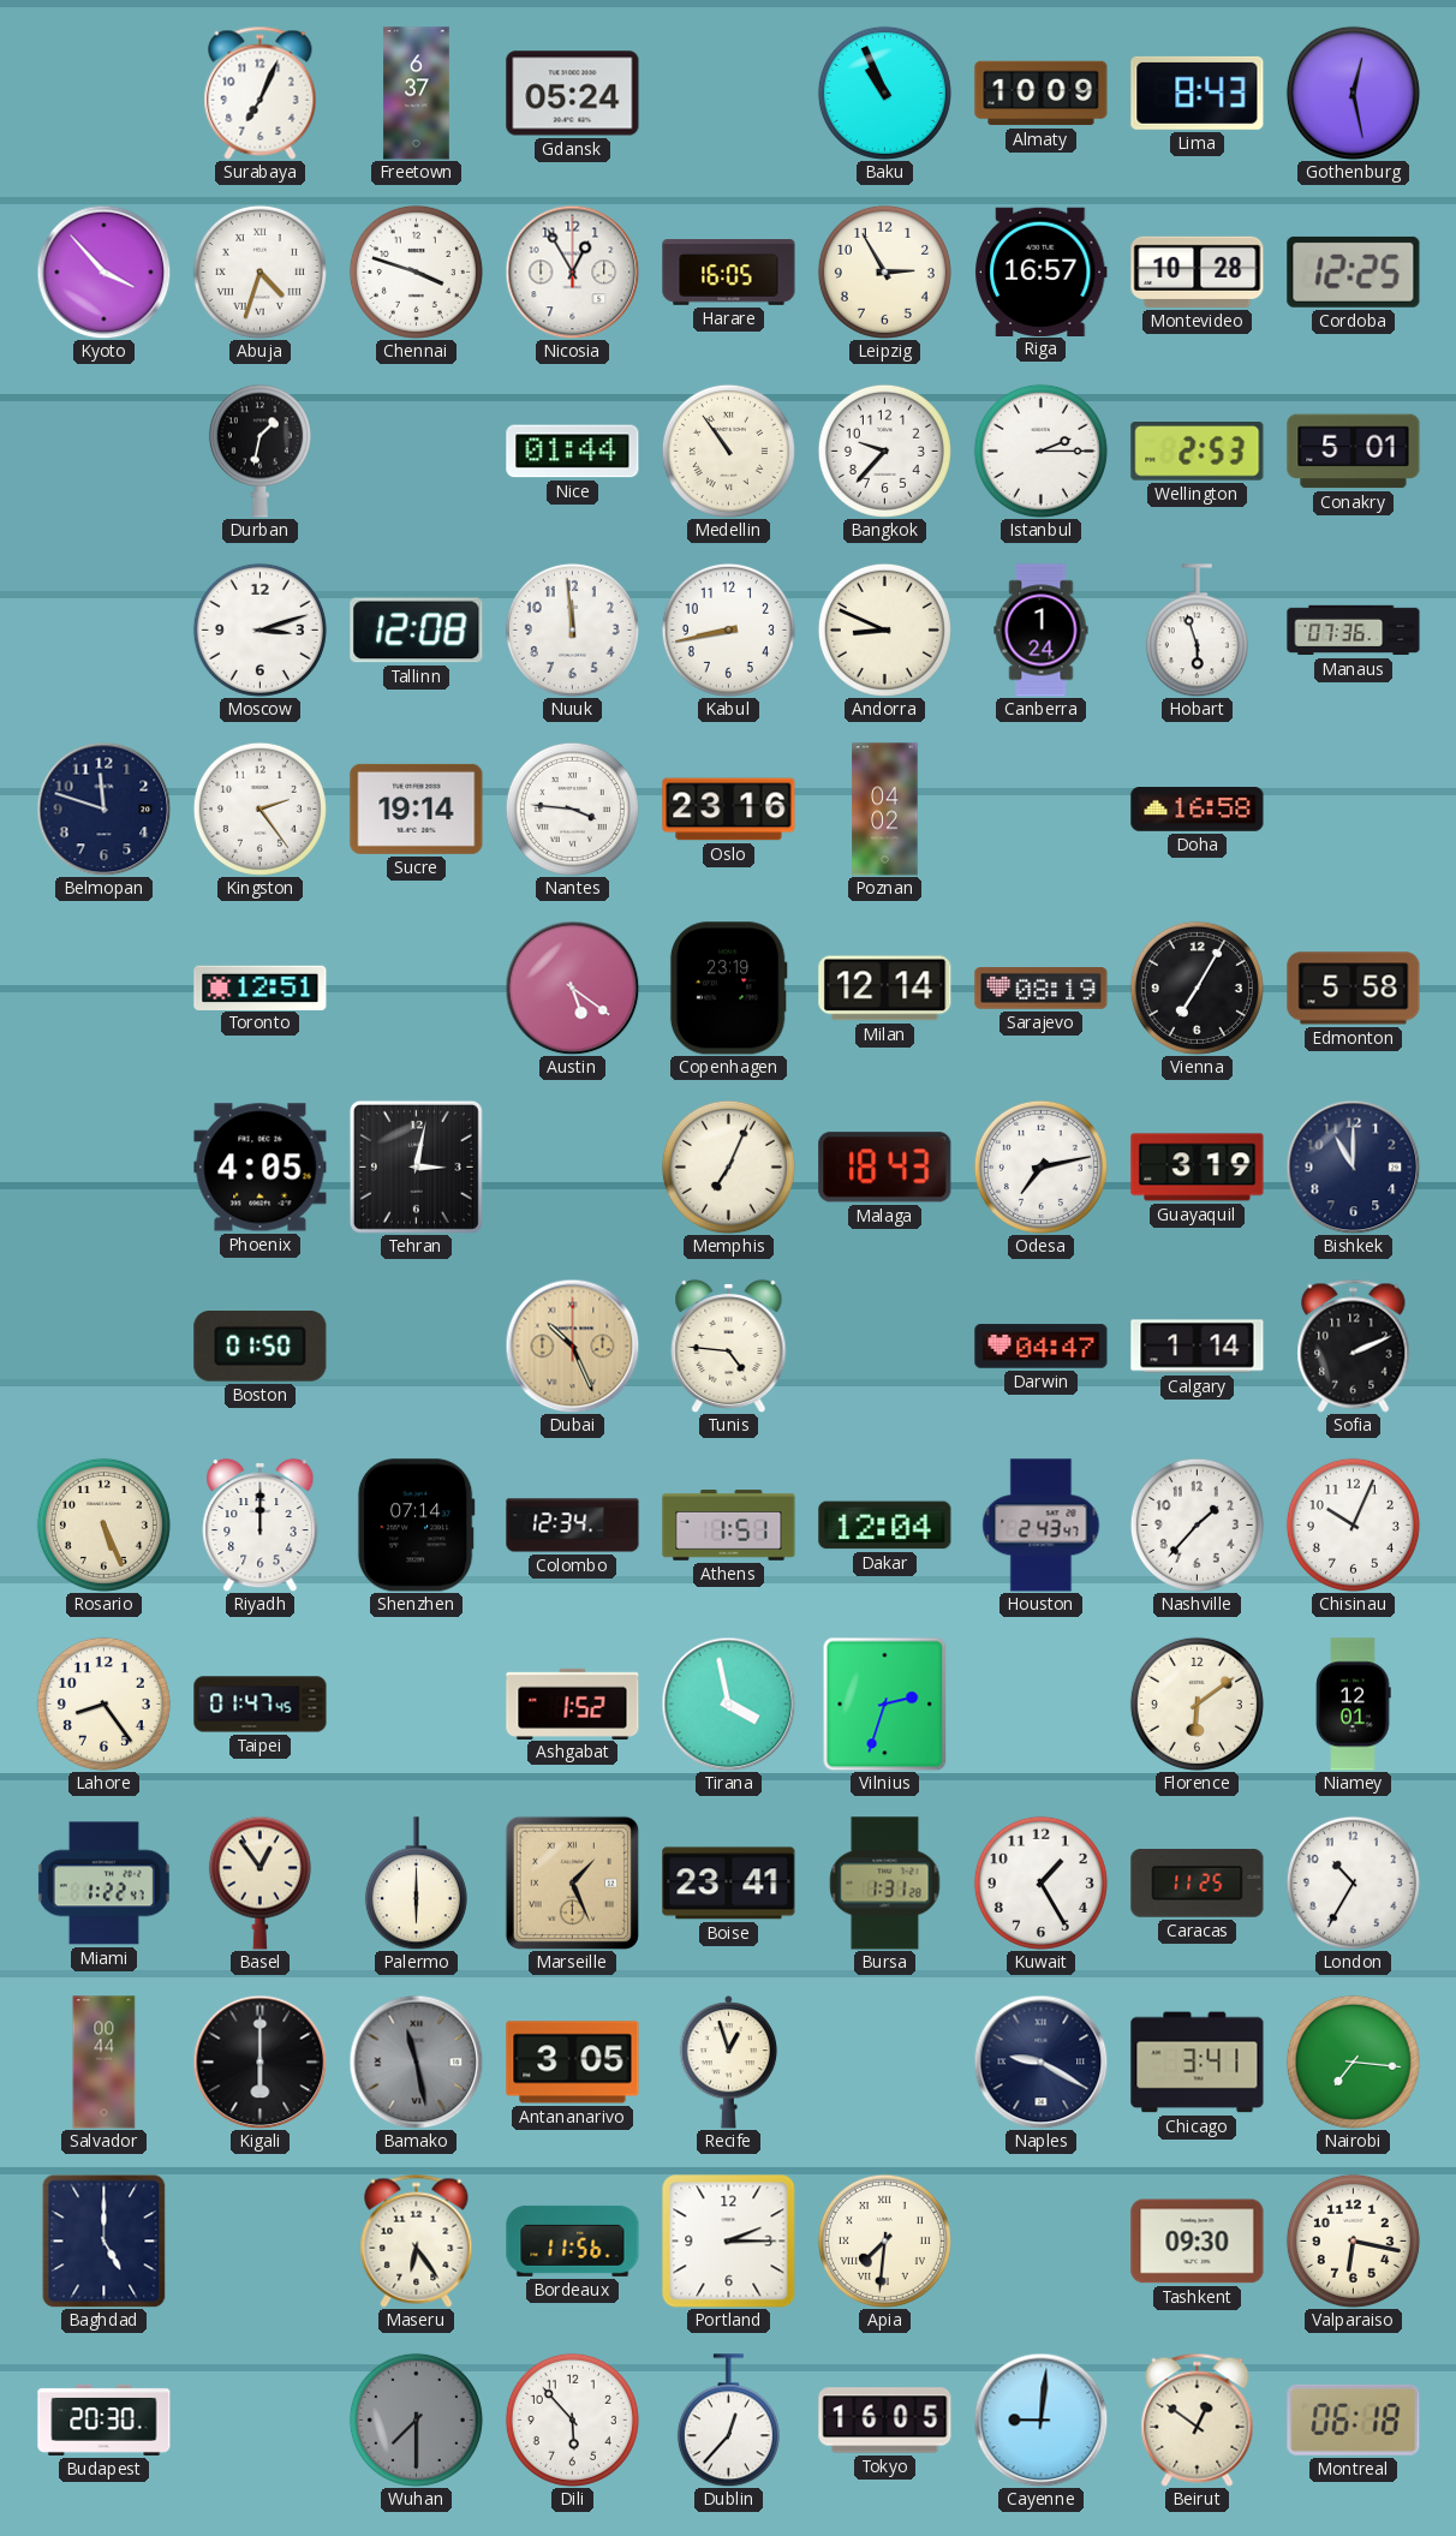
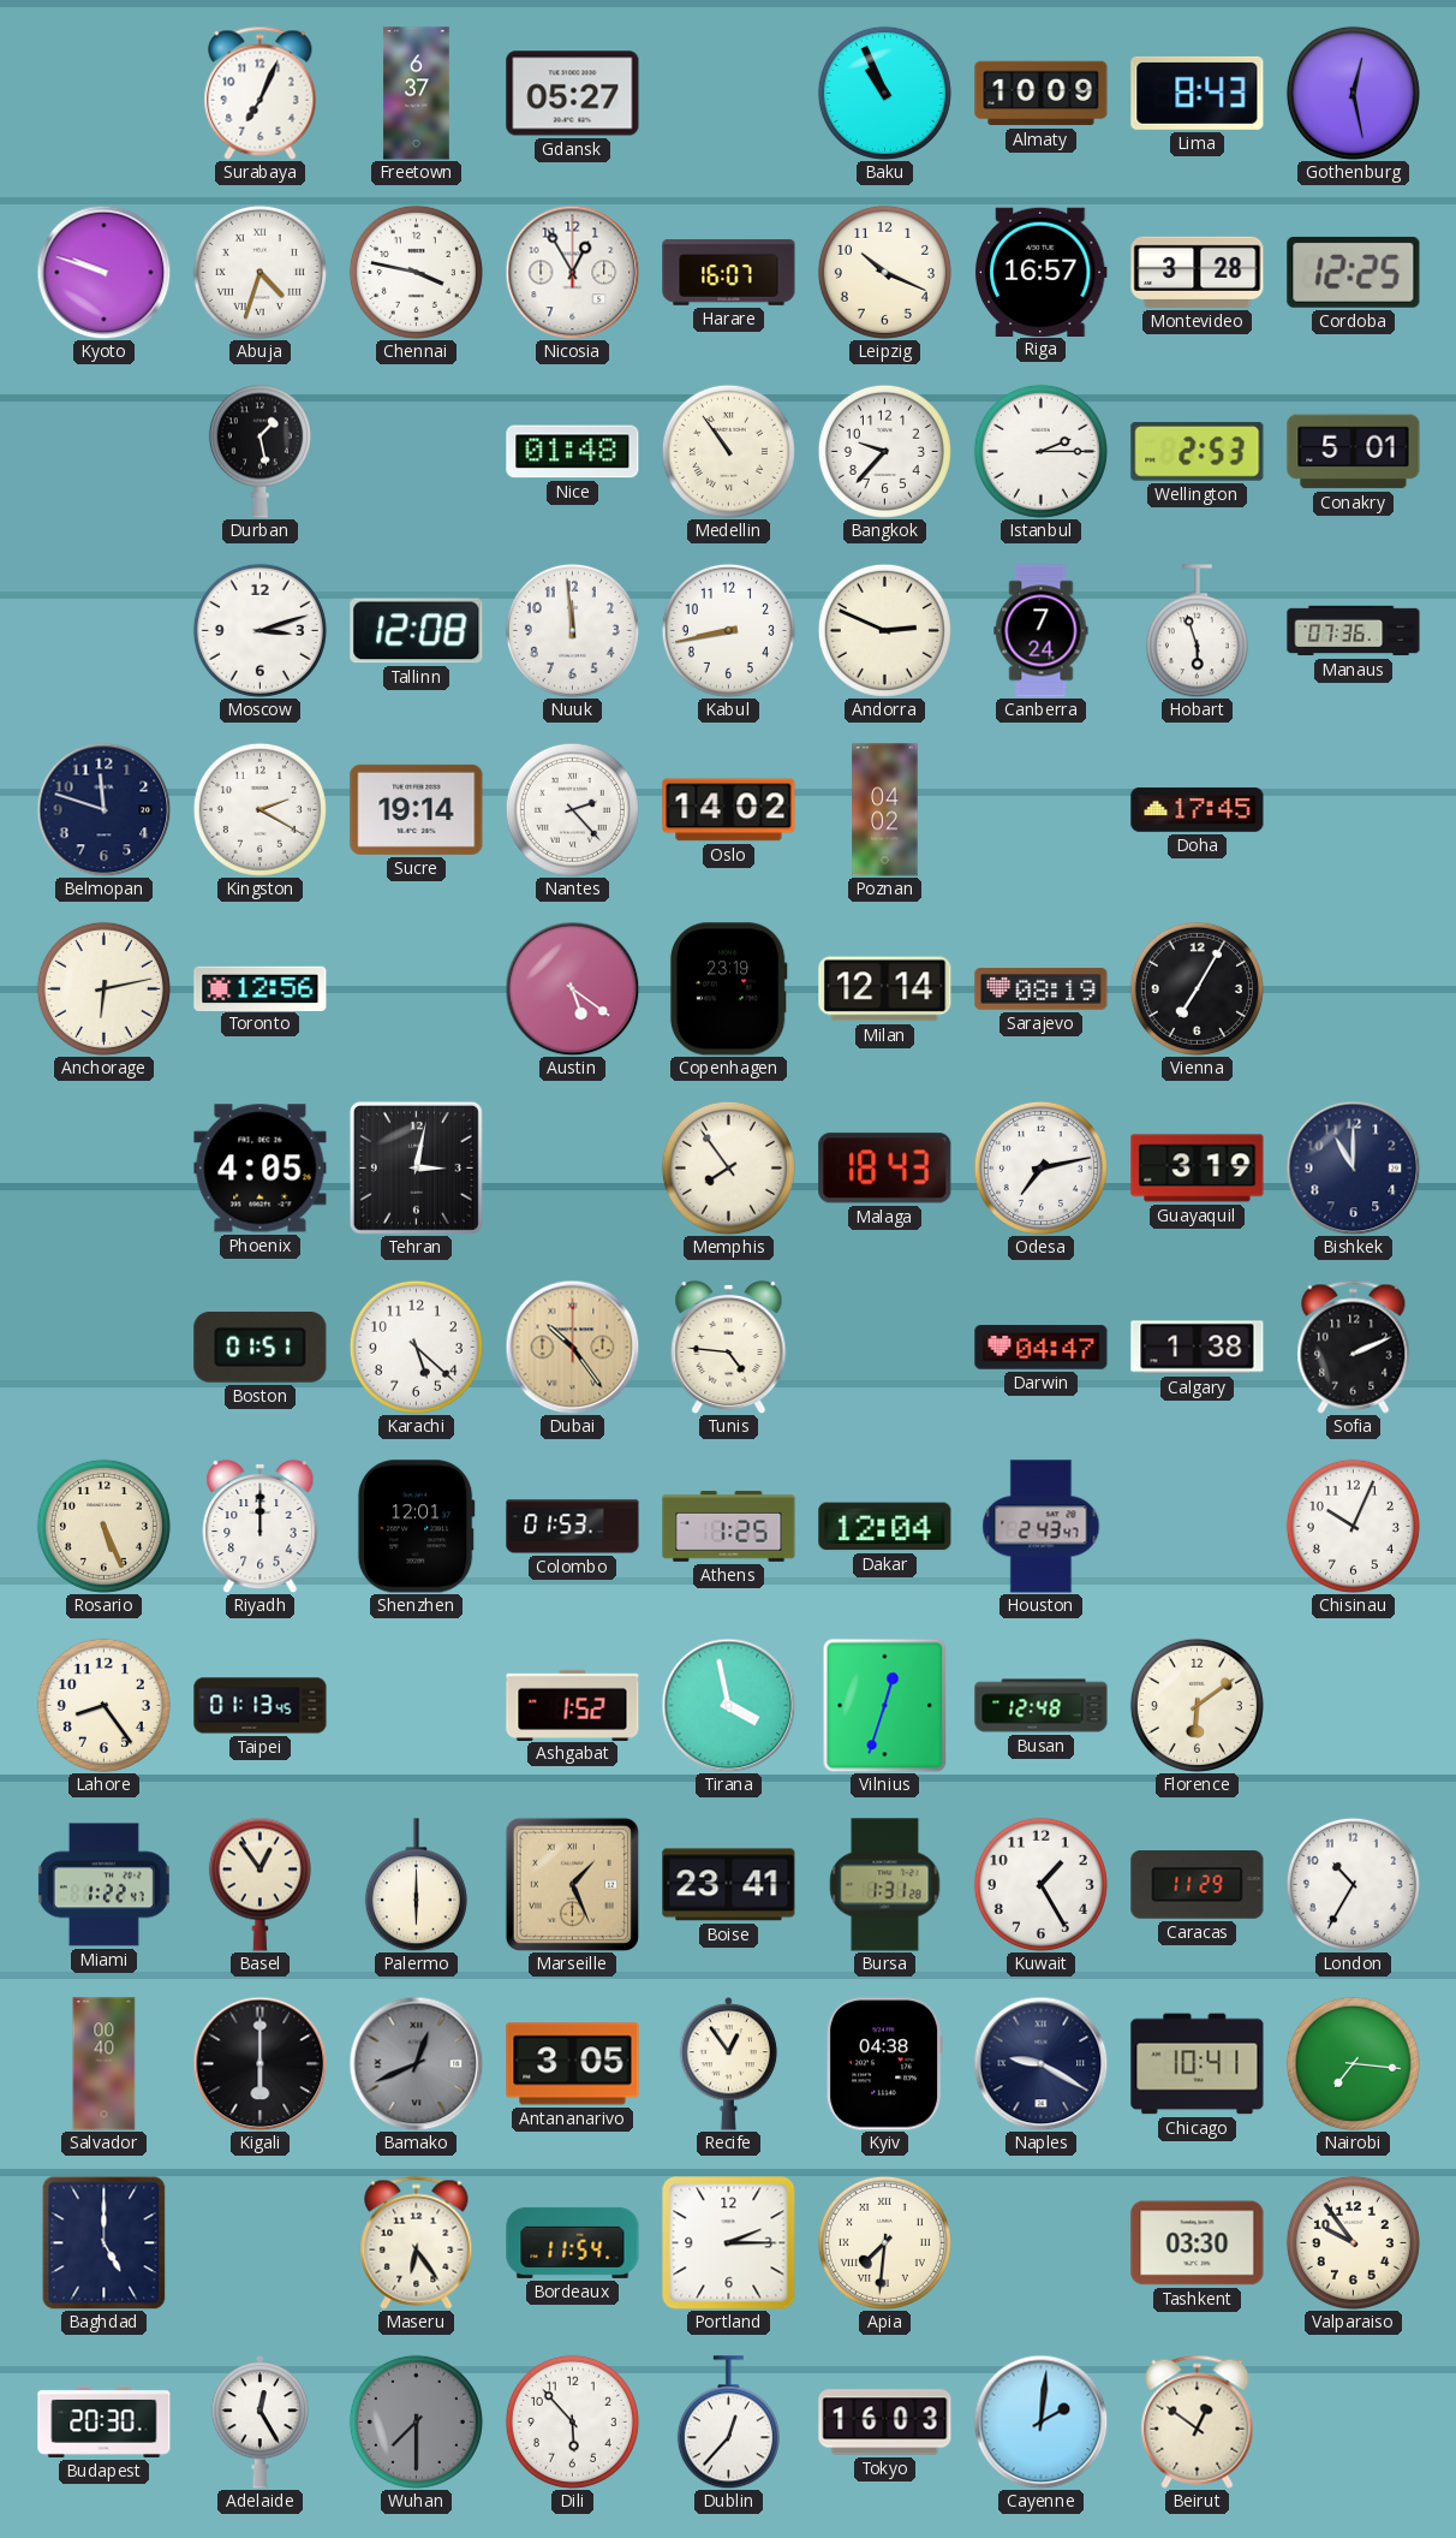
Gdansk: 05:24 -> 05:27 (573, 94)
Kyoto: 3:53 -> 9:48 (103, 272)
Chennai: 3:48 -> 3:47 (416, 272)
Harare: 16:05 -> 16:07 (729, 273)
Leipzig: 2:55 -> 10:19 (884, 272)
Montevideo: 10:28 -> 3:28 (1198, 272)
Durban: 1:32 -> 1:28 (259, 451)
Nice: 01:44 -> 01:48 (573, 452)
Andorra: 8:49 -> 2:49 (884, 630)
Canberra: 1:24 -> 7:24 (1042, 631)
Kingston: 2:24 -> 2:20 (259, 809)
Nantes: 3:46 -> 2:23 (572, 809)
Oslo: 23:16 -> 14:02 (729, 810)
Doha: 16:58 -> 17:45 (1198, 810)
Anchorage: none -> 6:13 (103, 988)
Toronto: 12:51 -> 12:56 (261, 988)
Edmonton: 5:58 -> none (1354, 989)
Memphis: 7:04 -> 7:54 (728, 1167)
Boston: 01:50 -> 01:51 (261, 1347)
Karachi: none -> 5:22 (416, 1347)
Dubai: 10:26 -> 10:24 (572, 1347)
Calgary: 1:14 -> 1:38 (1198, 1348)
Shenzhen: 07:14 -> 12:01 (416, 1527)
Colombo: 12:34 -> 01:53 (573, 1527)
Athens: 1:51 -> 1:25 (729, 1527)
Nashville: 1:37 -> none (1197, 1524)
Taipei: 01:47 -> 01:13 (261, 1706)
Vilnius: 2:33 -> 12:33 (885, 1705)
Busan: none -> 12:48 (1042, 1706)
Niamey: 12:01 -> none (1354, 1705)
Caracas: 11:25 -> 11:29 (1198, 1885)
Salvador: 00:44 -> 00:40 (105, 2064)
Bamako: 11:28 -> 12:41 (416, 2063)
Recife: 12:57 -> 12:54 (729, 2064)
Kyiv: none -> 04:38 (885, 2064)
Chicago: 3:41 -> 10:41 (1198, 2064)
Bordeaux: 11:56 -> 11:54 (573, 2242)
Tashkent: 09:30 -> 03:30 (1198, 2243)
Valparaiso: 6:17 -> 9:54 (1353, 2242)
Adelaide: none -> 12:25 (261, 2423)
Tokyo: 16:05 -> 16:03 (885, 2423)
Cayenne: 9:01 -> 2:01 (1040, 2421)
Montreal: 06:18 -> none (1354, 2419)
